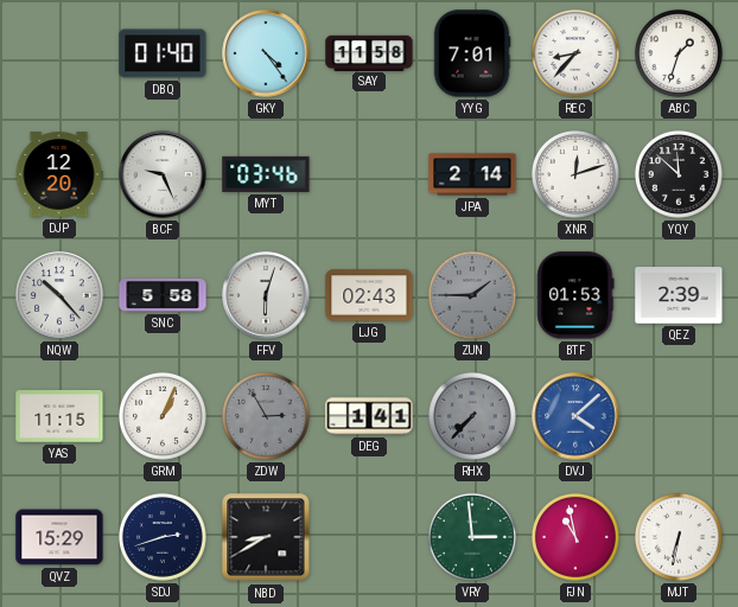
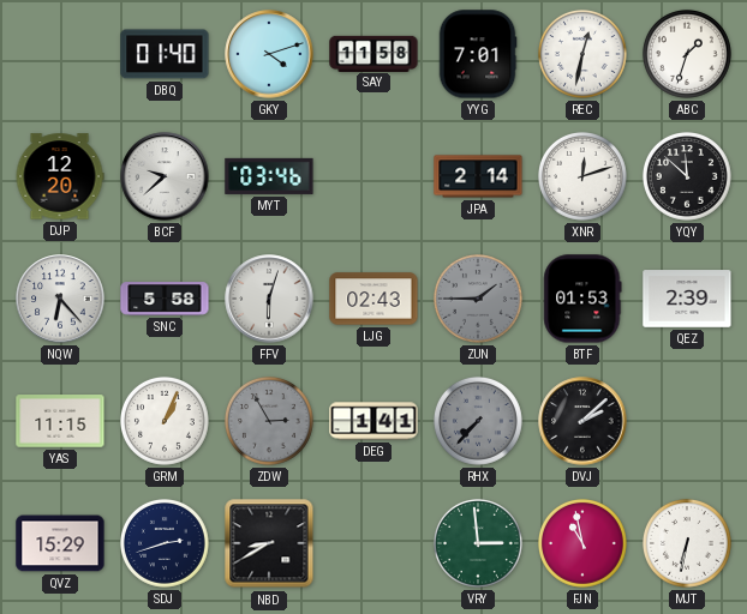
GKY: 4:24 -> 4:12 (269, 54)
REC: 8:37 -> 12:32 (582, 54)
BCF: 9:26 -> 9:38 (165, 176)
NQW: 10:23 -> 6:23 (60, 299)
DVJ: 4:08 -> 2:08 (582, 421)
DVJ dial: blue -> black (582, 421)
